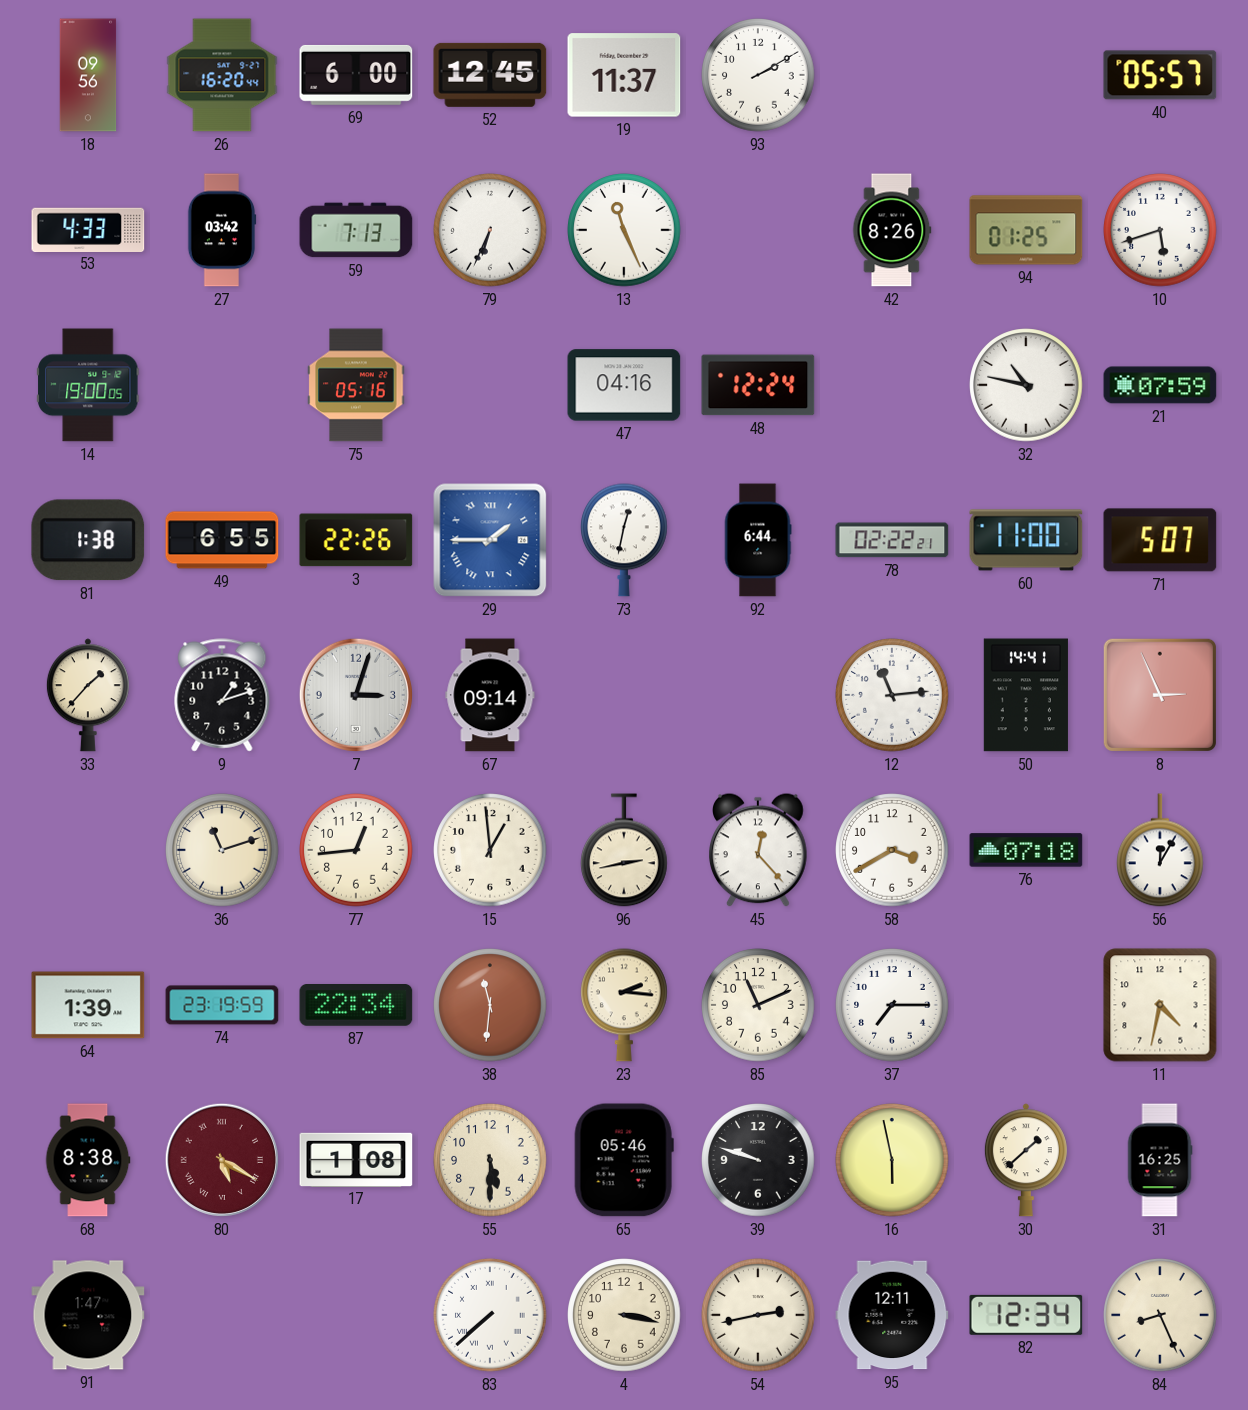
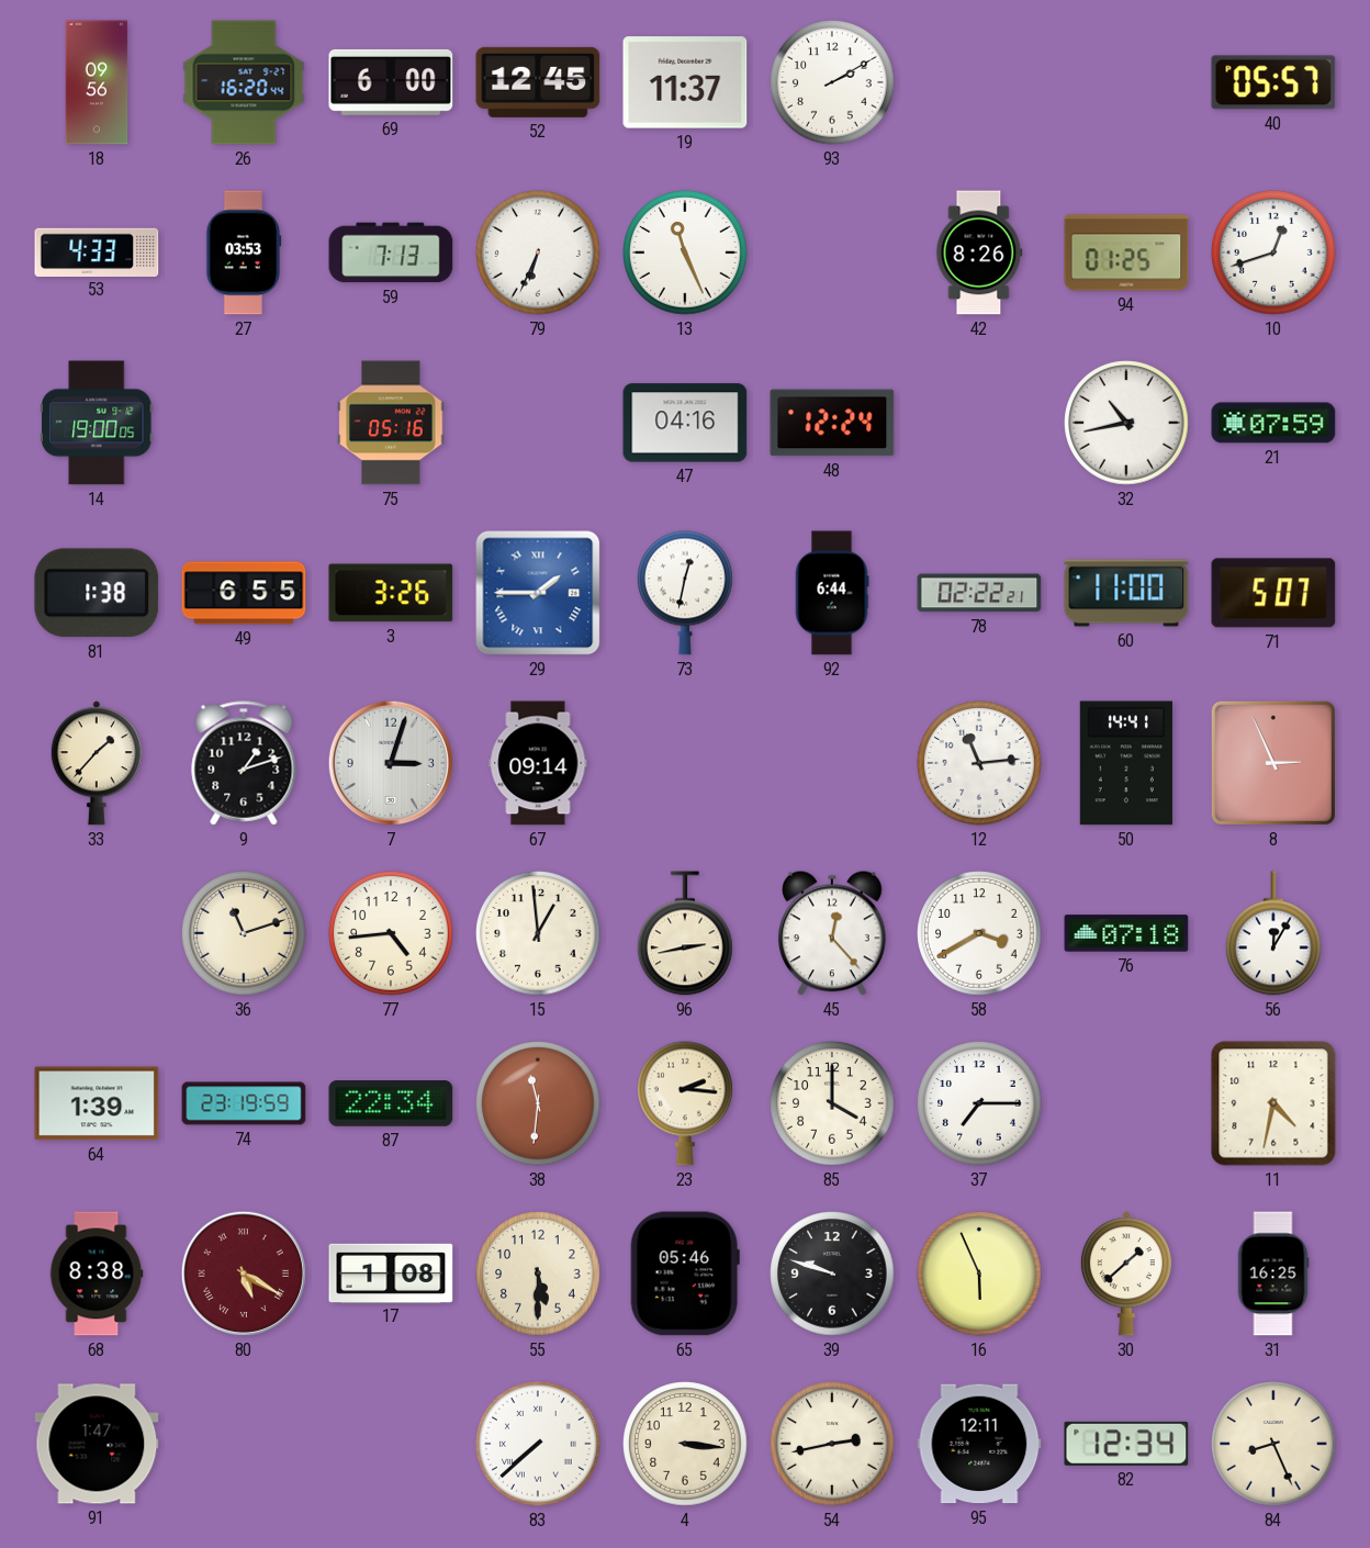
27: 03:42 -> 03:53 (244, 253)
10: 5:42 -> 12:42 (1273, 253)
32: 10:47 -> 10:43 (1126, 423)
3: 22:26 -> 3:26 (391, 593)
77: 12:44 -> 4:44 (391, 933)
85: 11:11 -> 4:00 (832, 1103)
16: 5:58 -> 5:56 (979, 1274)
4: 3:17 -> 3:16 (685, 1444)
